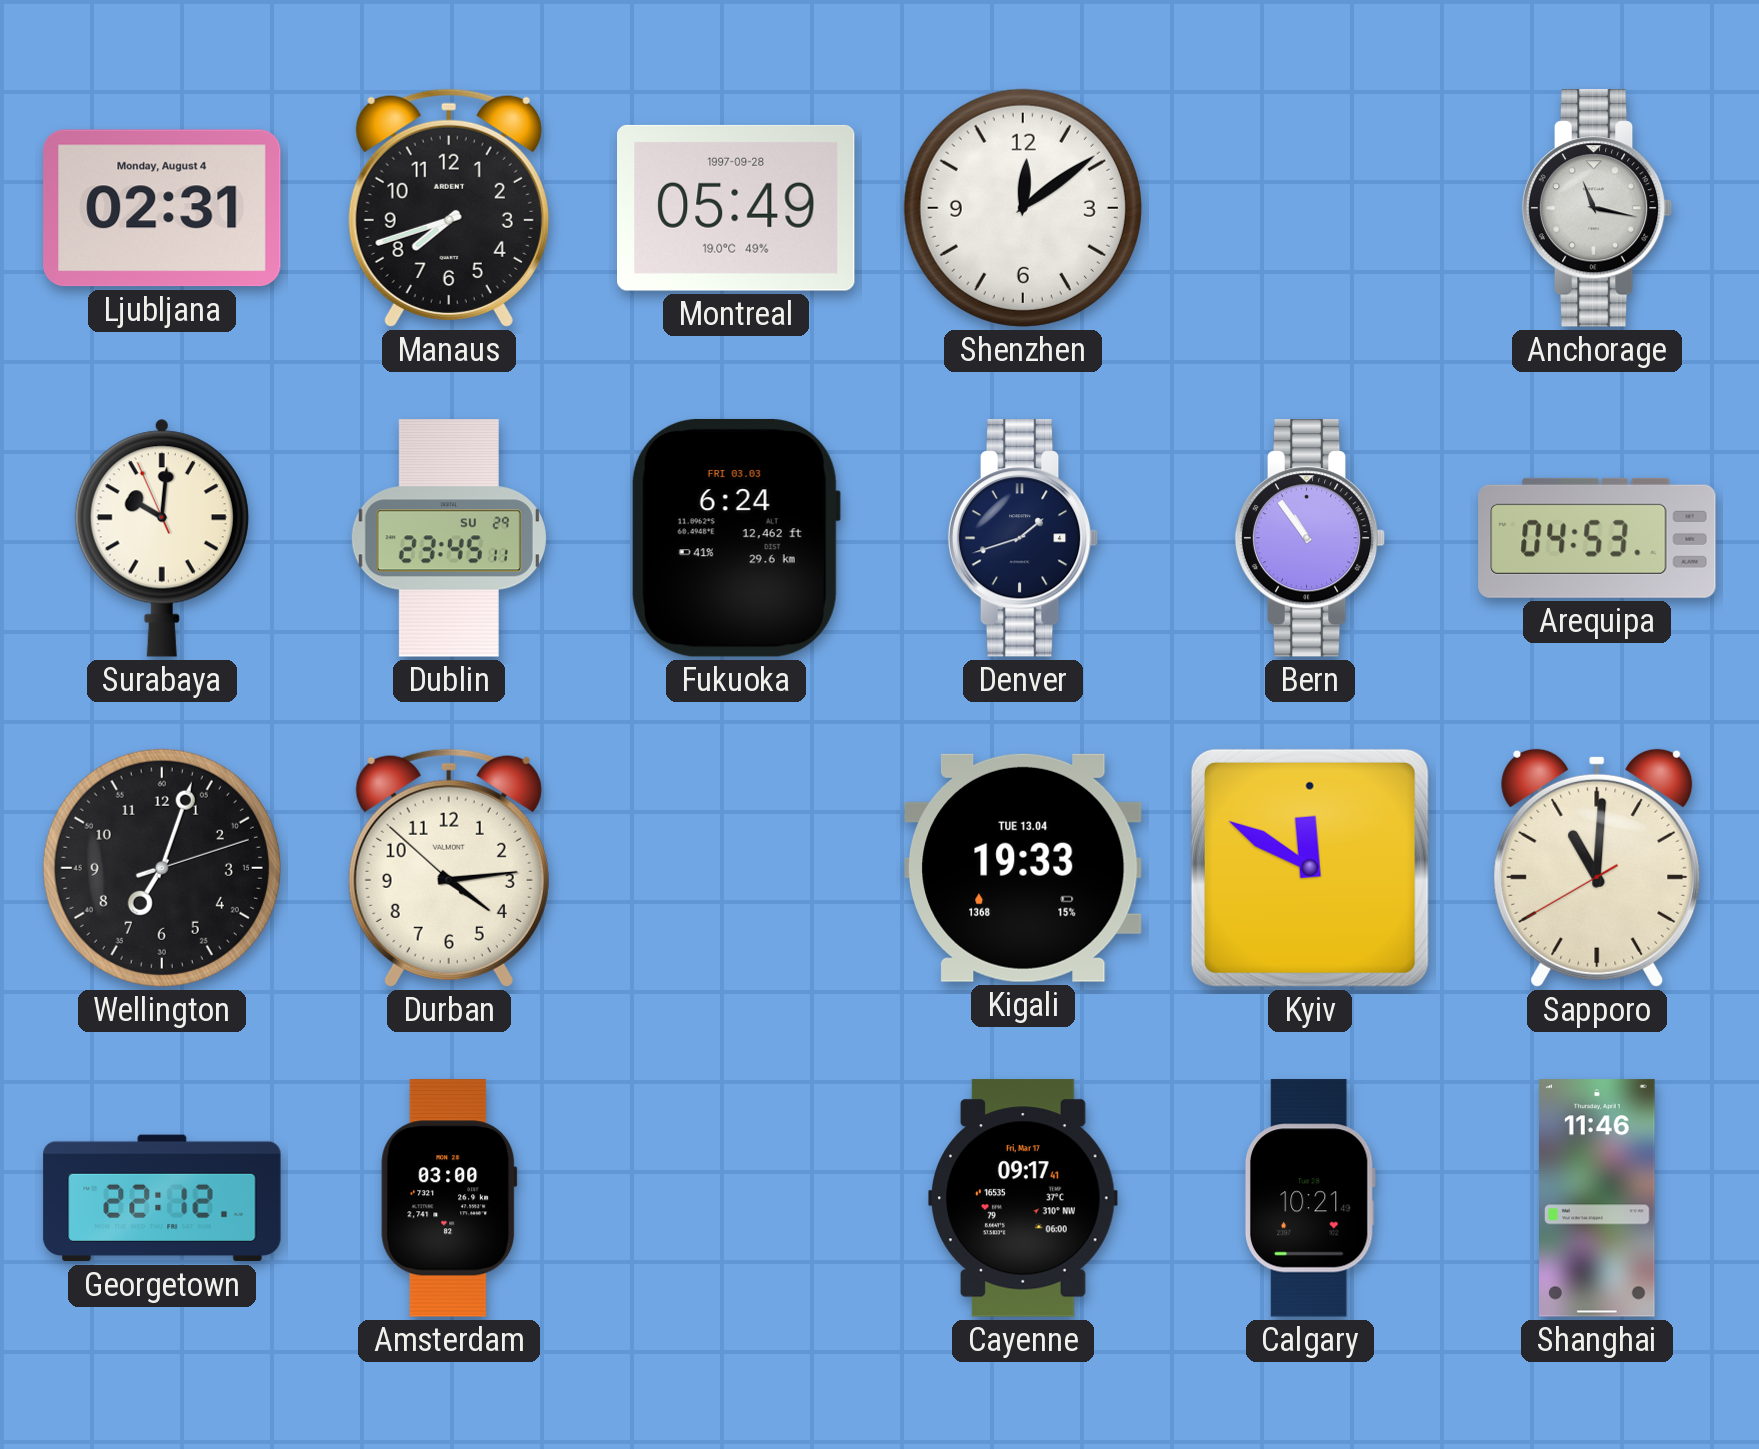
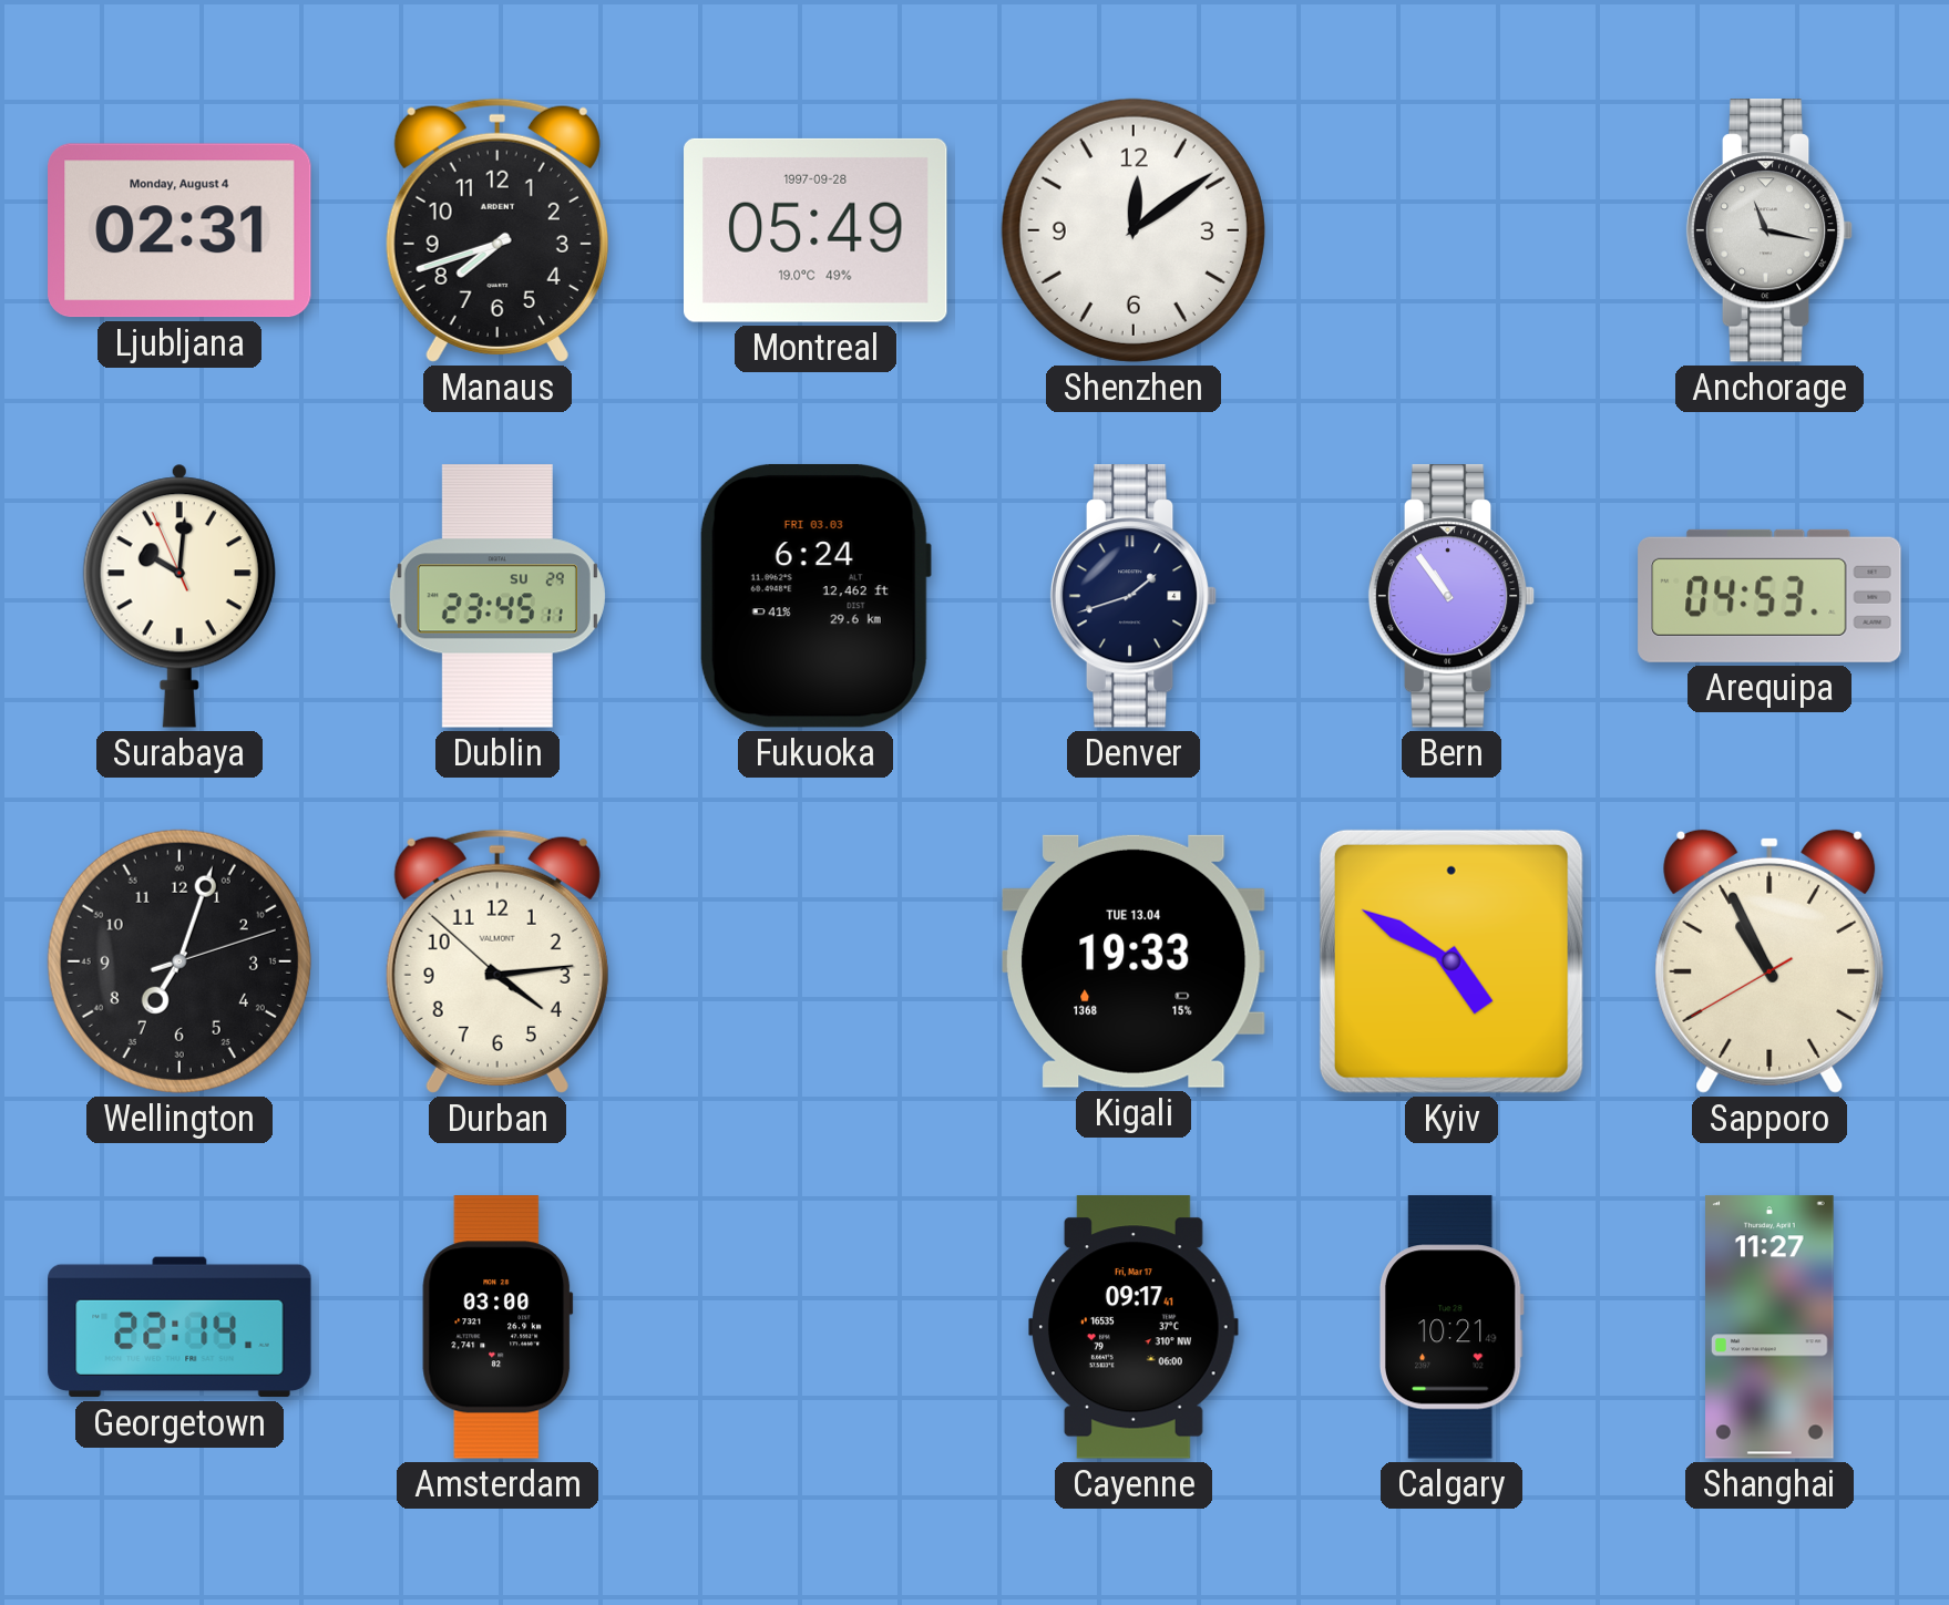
Kyiv: 11:50 -> 4:50 (1452, 961)
Sapporo: 11:00 -> 10:55 (1770, 961)
Georgetown: 22:12 -> 22:14 (179, 1327)
Shanghai: 11:46 -> 11:27 (1771, 1327)
